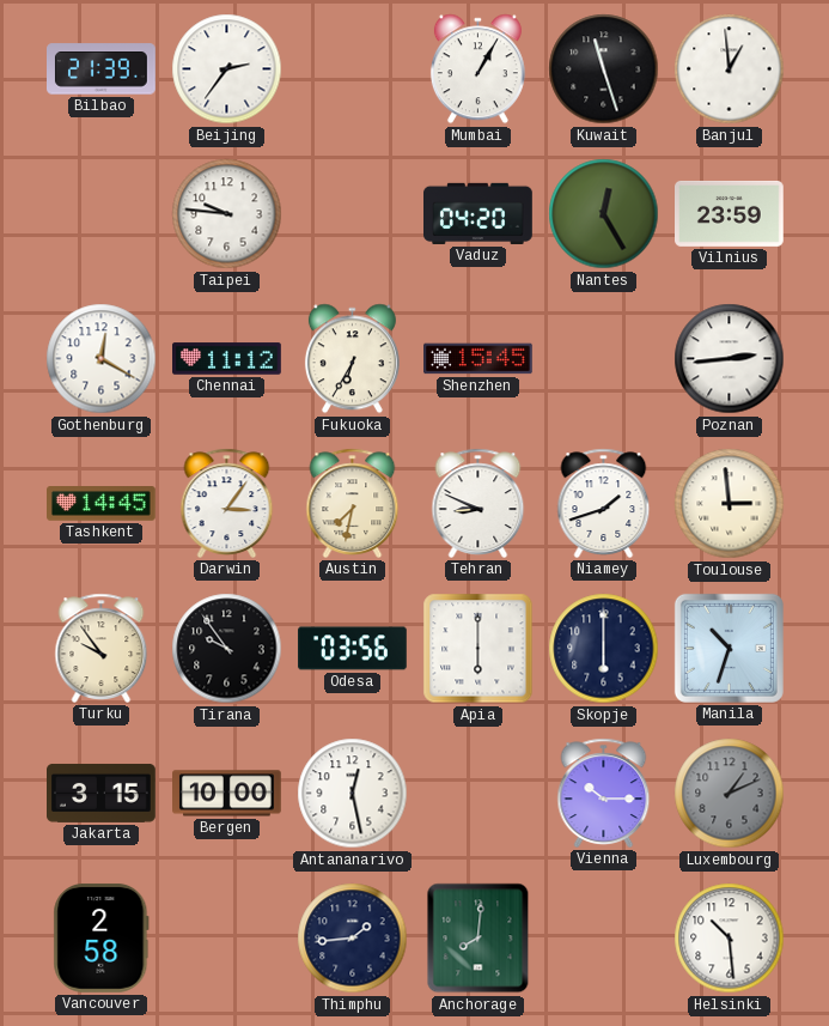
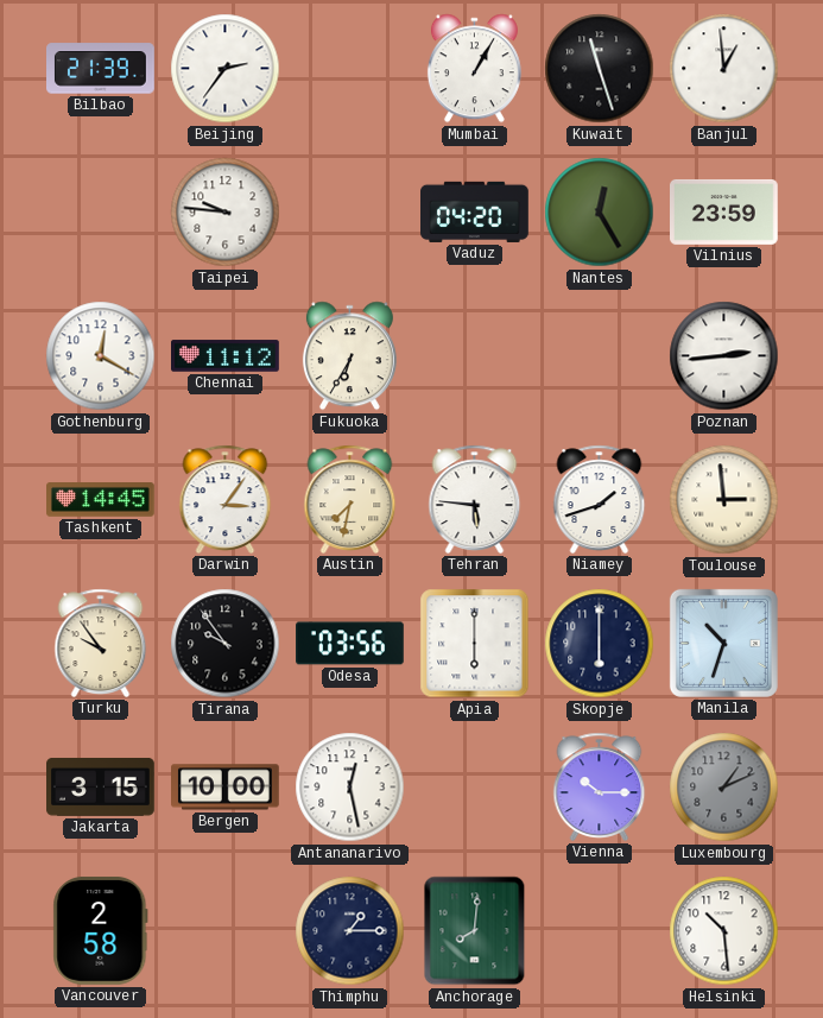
Shenzhen: 15:45 -> none (478, 359)
Tehran: 8:49 -> 5:46 (475, 499)
Thimphu: 1:44 -> 1:15 (350, 931)
